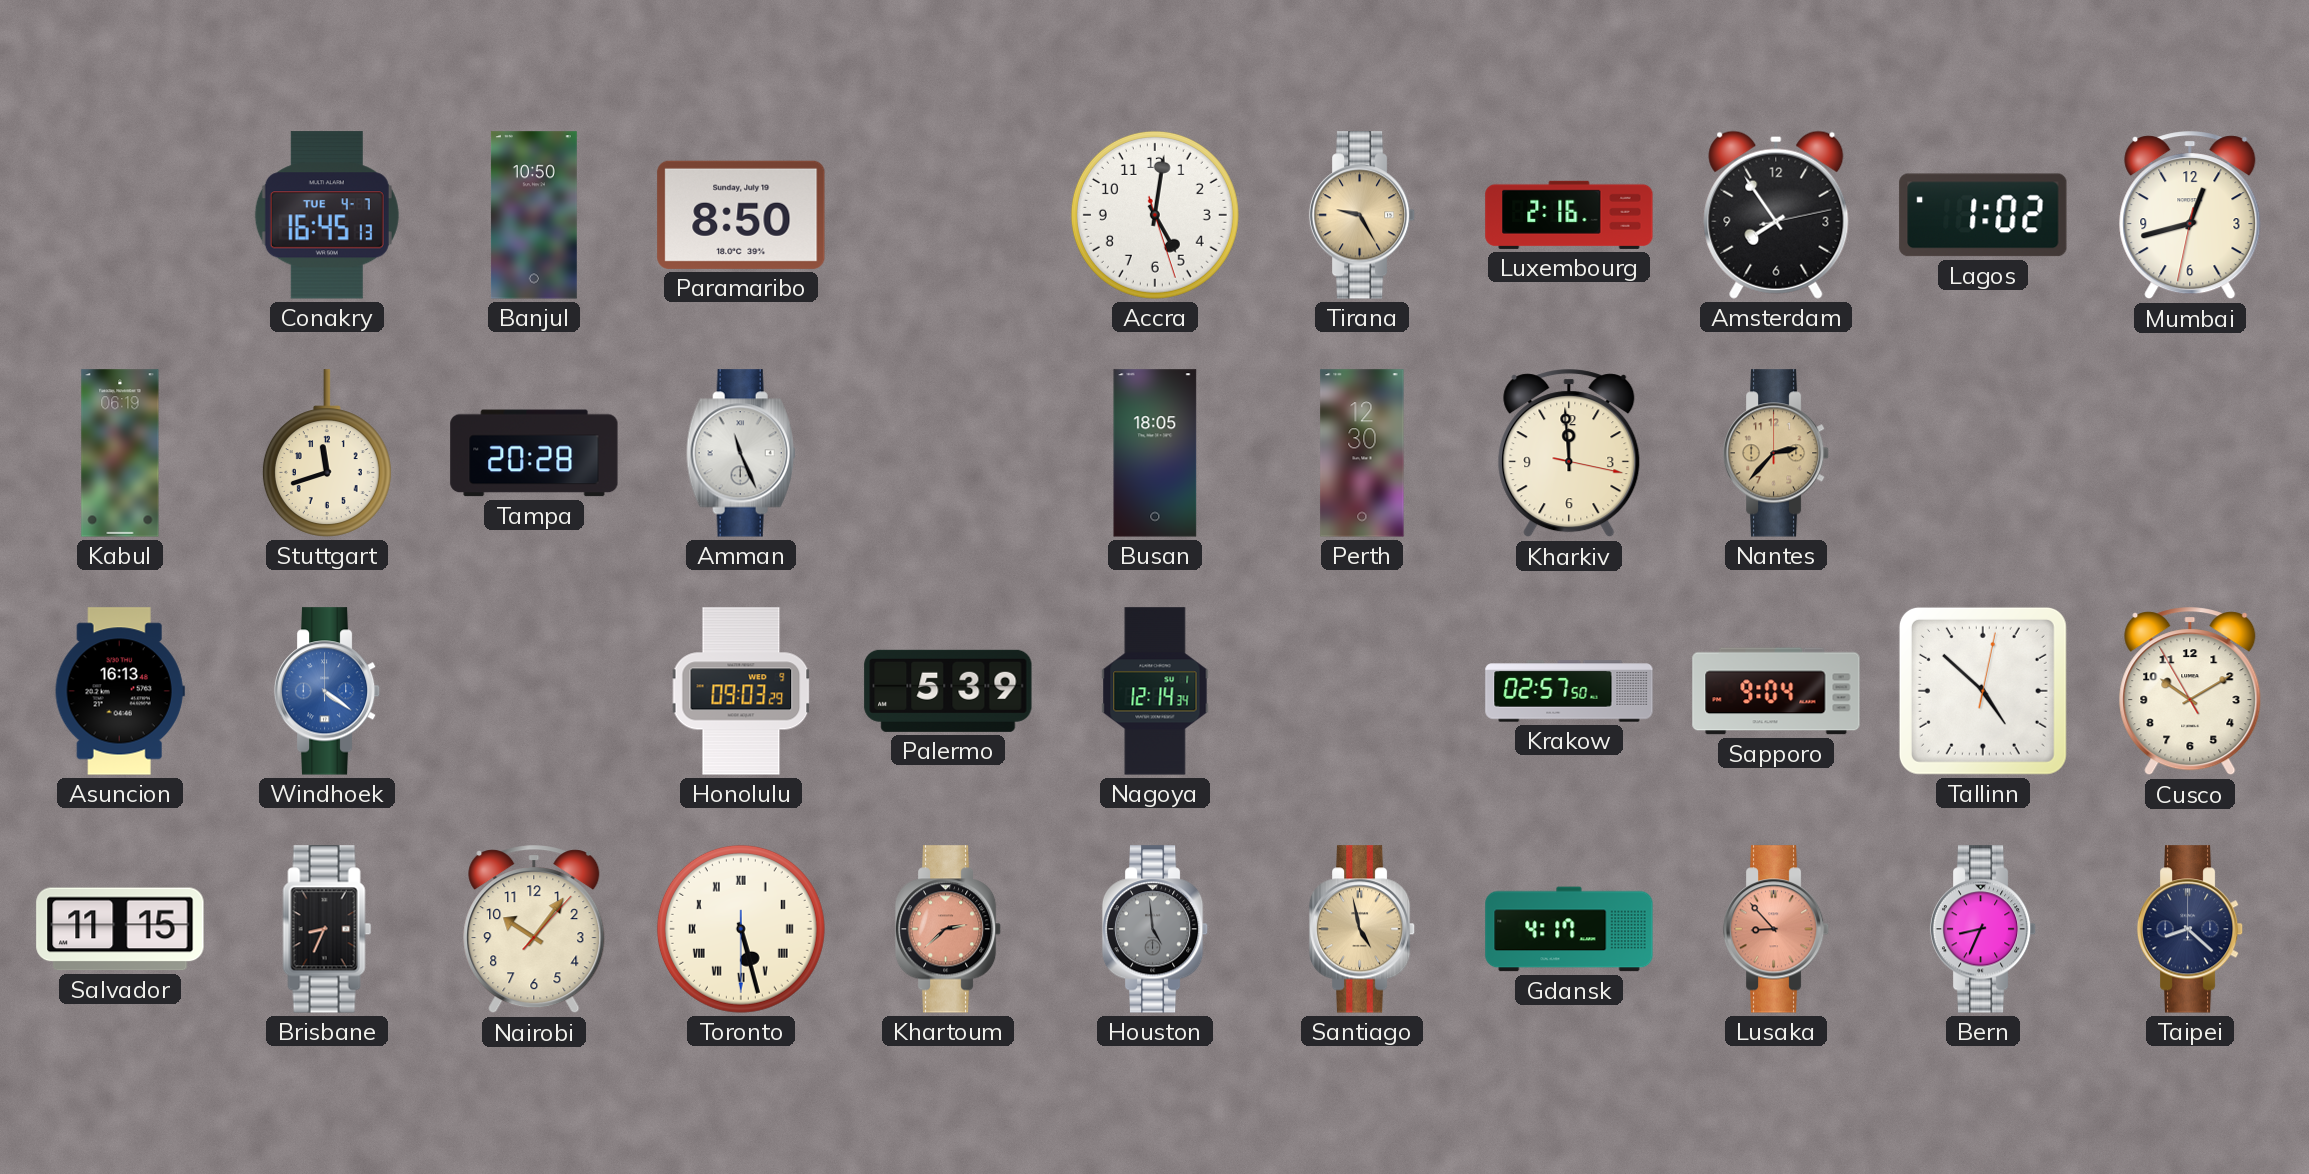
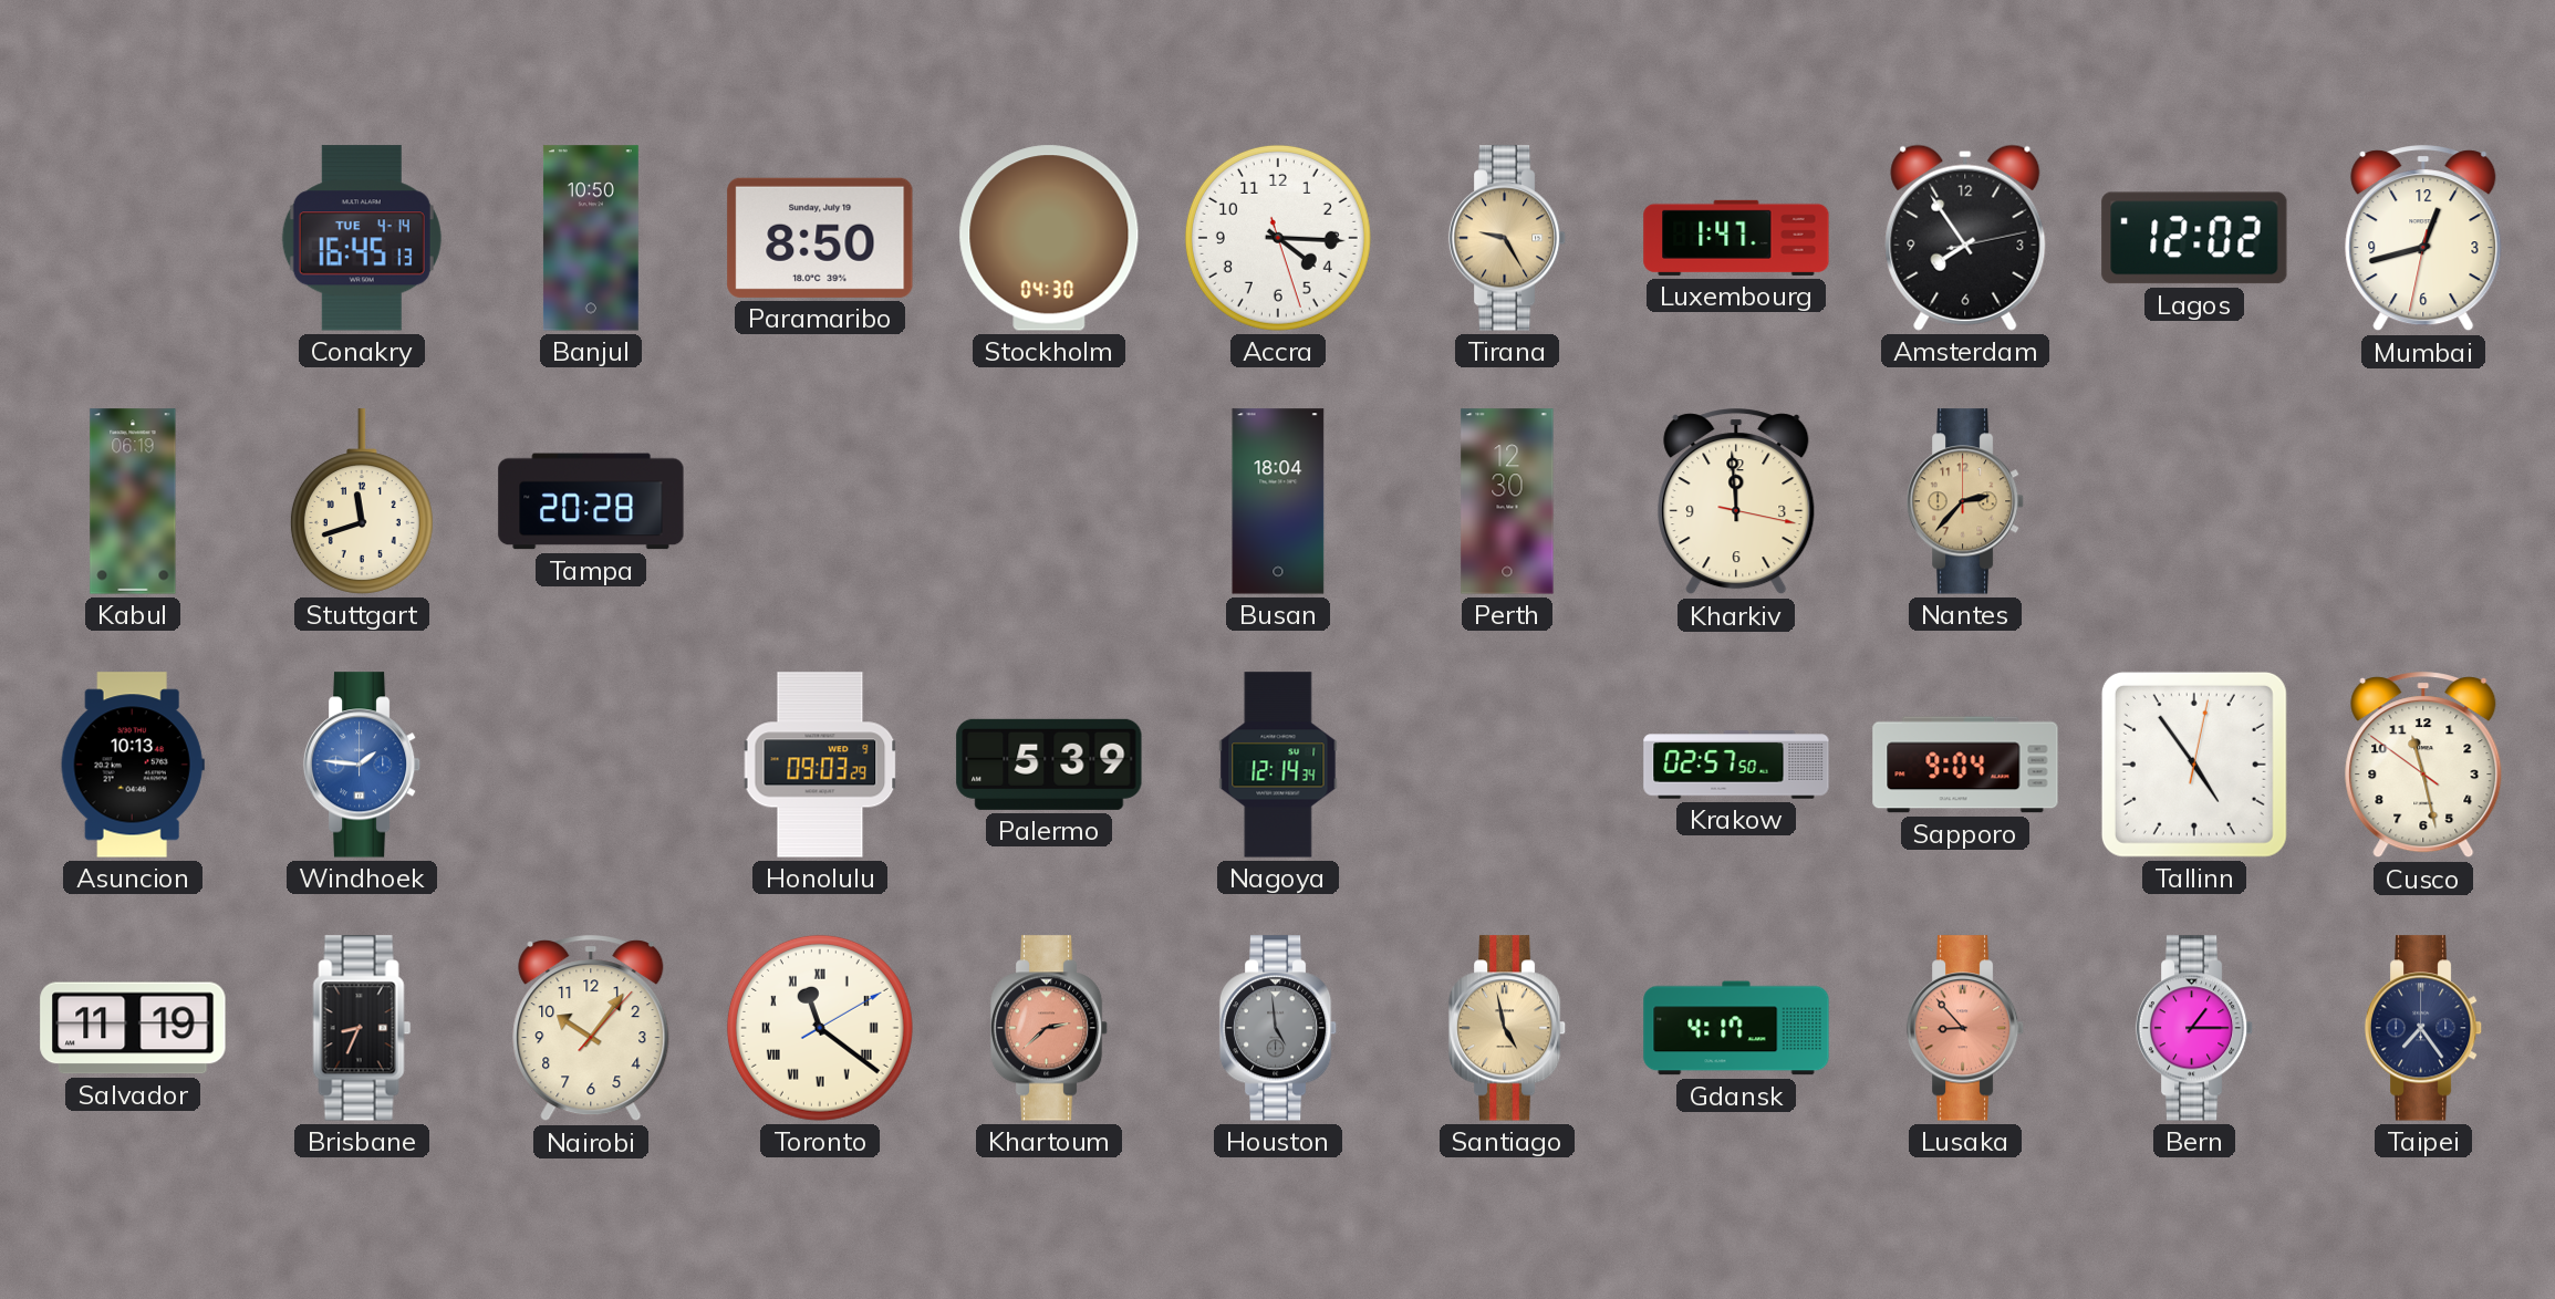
Conakry date: TUE 4-7 -> TUE 4-14 (362, 238)
Stockholm: none -> 04:30 (1049, 238)
Accra: 5:01 -> 4:15 (1278, 238)
Luxembourg: 2:16 -> 1:47 (1736, 238)
Lagos: 1:02 -> 12:02 (2194, 238)
Amman: 11:26 -> none (741, 453)
Busan: 18:05 -> 18:04 (1278, 501)
Asuncion: 16:13 -> 10:13 (133, 765)
Windhoek: 4:21 -> 1:46 (362, 765)
Tallinn: 4:52 -> 4:54 (2194, 765)
Cusco: 10:09 -> 11:27 (2423, 766)
Salvador: 11:15 -> 11:19 (133, 1028)
Toronto: 5:27 -> 11:21 (820, 1028)
Bern: 8:34 -> 1:15 (2194, 1028)
Taipei: 8:22 -> 7:24 (2423, 1028)
